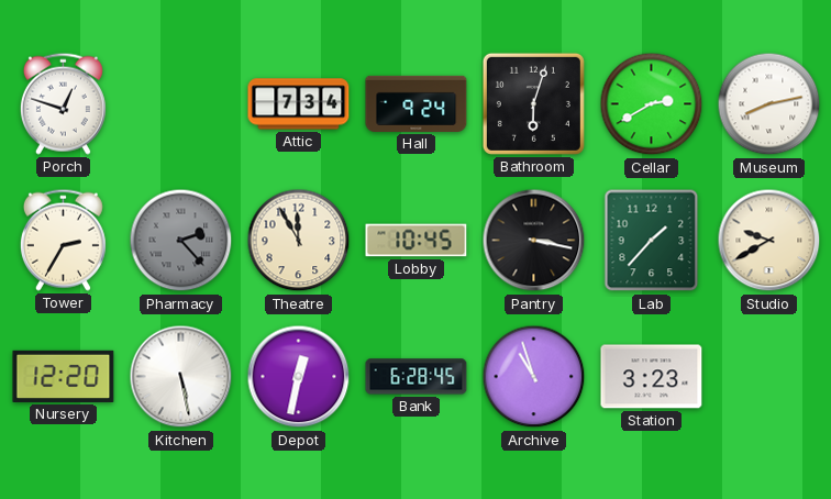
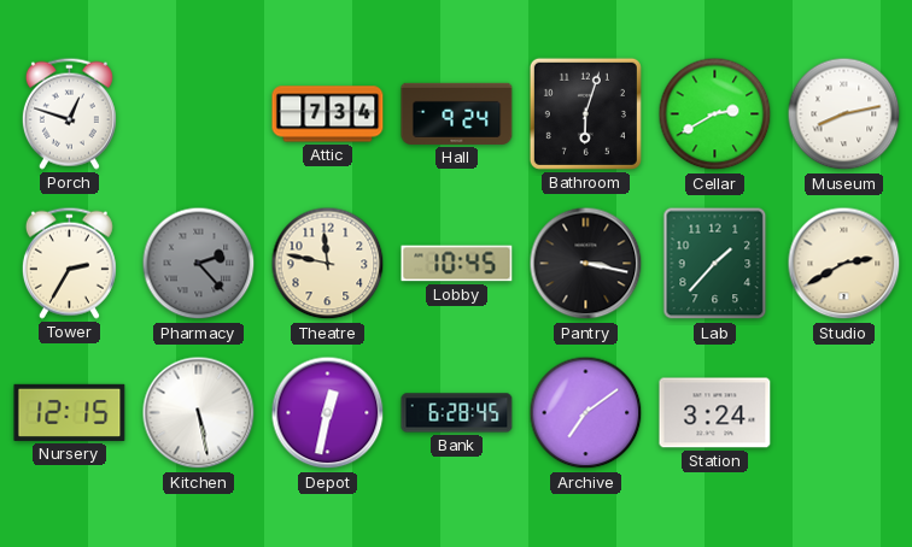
Theatre: 11:55 -> 11:47 (328, 264)
Studio: 9:40 -> 2:40 (844, 264)
Nursery: 12:20 -> 12:15 (70, 412)
Archive: 10:57 -> 7:09 (586, 413)
Station: 3:23 -> 3:24 (715, 413)
